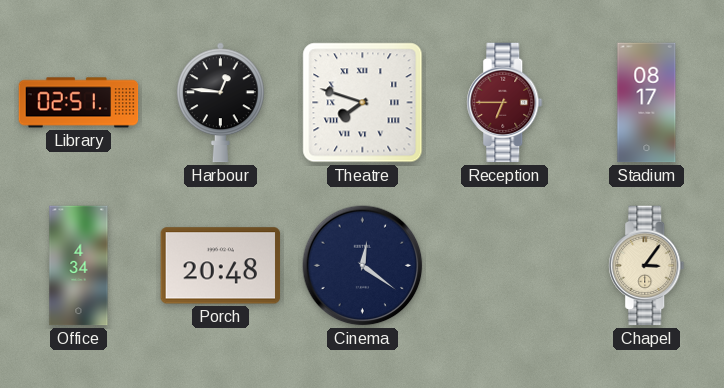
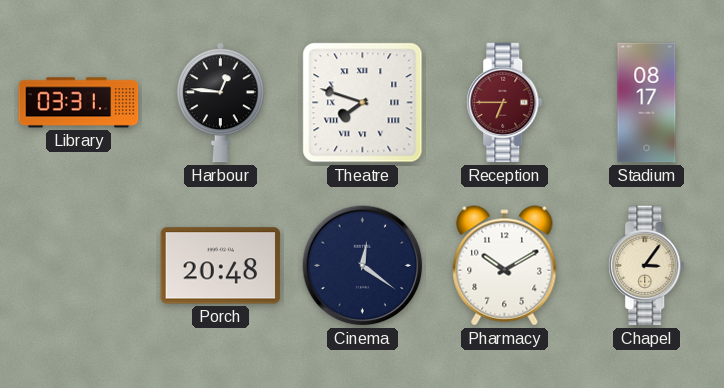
Library: 02:51 -> 03:31 (79, 103)
Office: 4:34 -> none (79, 266)
Pharmacy: none -> 10:10 (505, 266)
